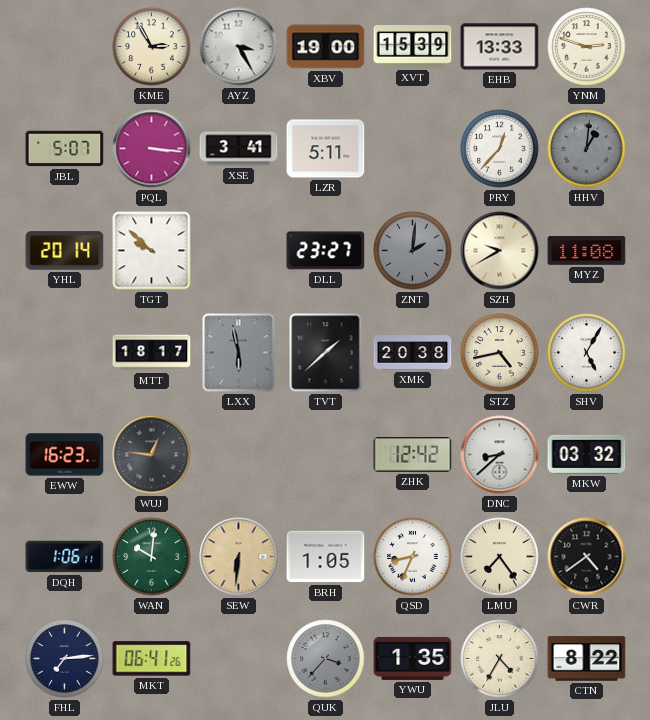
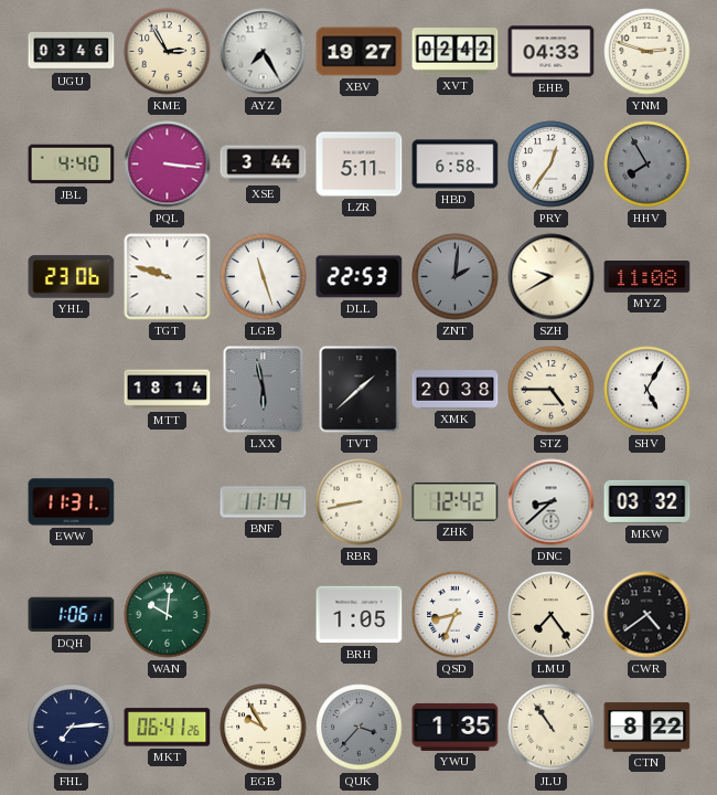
UGU: none -> 03:46 (72, 51)
AYZ: 3:25 -> 7:25 (264, 52)
XBV: 19:00 -> 19:27 (360, 52)
XVT: 15:39 -> 02:42 (456, 52)
EHB: 13:33 -> 04:33 (552, 52)
JBL: 5:07 -> 4:40 (72, 165)
XSE: 3:41 -> 3:44 (264, 165)
HBD: none -> 6:58 (456, 165)
PRY: 12:37 -> 12:36 (552, 165)
HHV: 1:01 -> 7:55 (648, 165)
YHL: 20:14 -> 23:06 (72, 277)
TGT: 9:52 -> 9:48 (168, 277)
LGB: none -> 11:27 (264, 277)
DLL: 23:27 -> 22:53 (360, 277)
MTT: 18:17 -> 18:14 (168, 390)
STZ: 4:43 -> 4:45 (552, 390)
EWW: 16:23 -> 11:31 (72, 502)
WUJ: 12:46 -> none (152, 455)
BNF: none -> 11:14 (264, 502)
RBR: none -> 8:43 (360, 502)
SEW: 6:31 -> none (239, 557)
EGB: none -> 9:55 (264, 728)
JLU: 4:35 -> 10:54 (552, 728)
